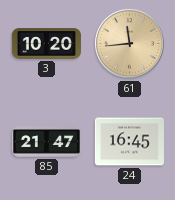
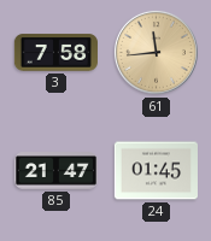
3: 10:20 -> 7:58 (55, 53)
24: 16:45 -> 01:45 (156, 171)
